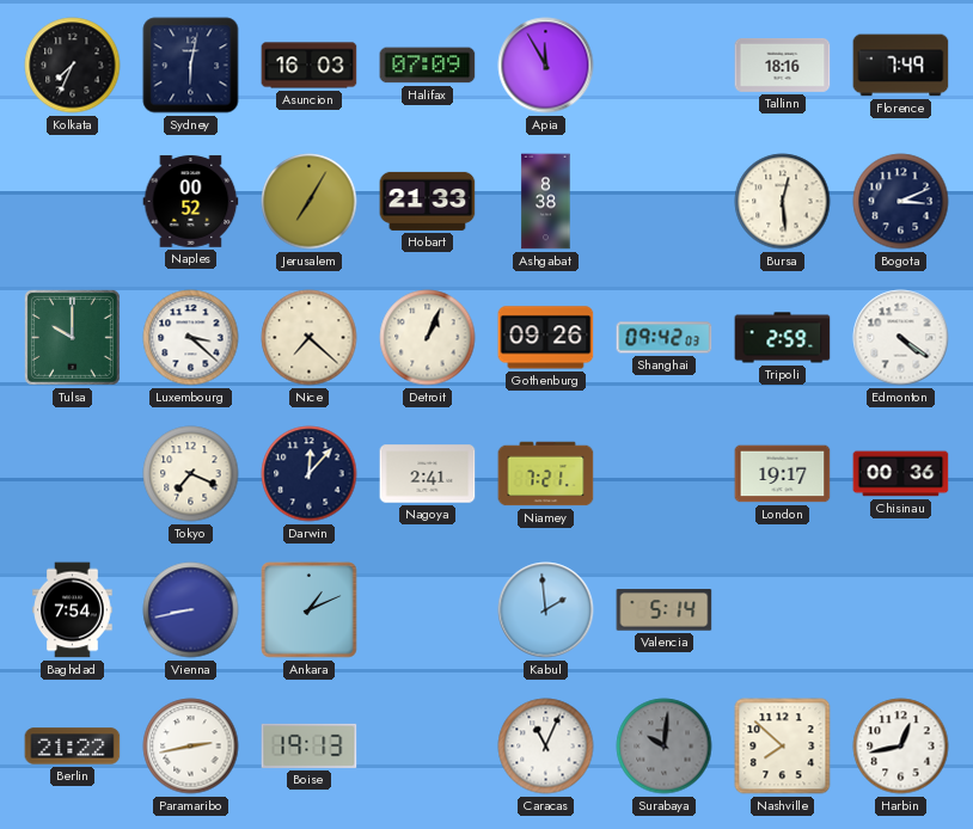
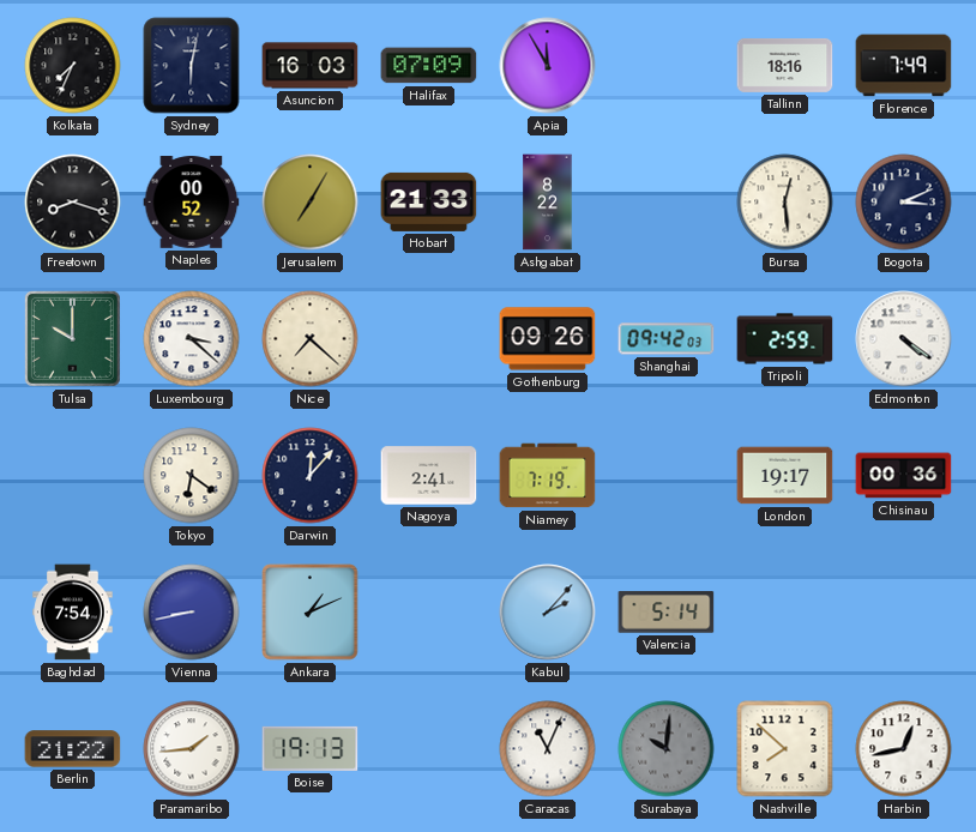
Freetown: none -> 8:18 (73, 203)
Ashgabat: 8:38 -> 8:22 (548, 203)
Detroit: 1:04 -> none (428, 338)
Tokyo: 7:19 -> 6:21 (192, 476)
Niamey: 7:21 -> 7:19 (548, 476)
Kabul: 1:59 -> 2:07 (548, 613)
Paramaribo: 2:43 -> 1:44 (192, 749)
